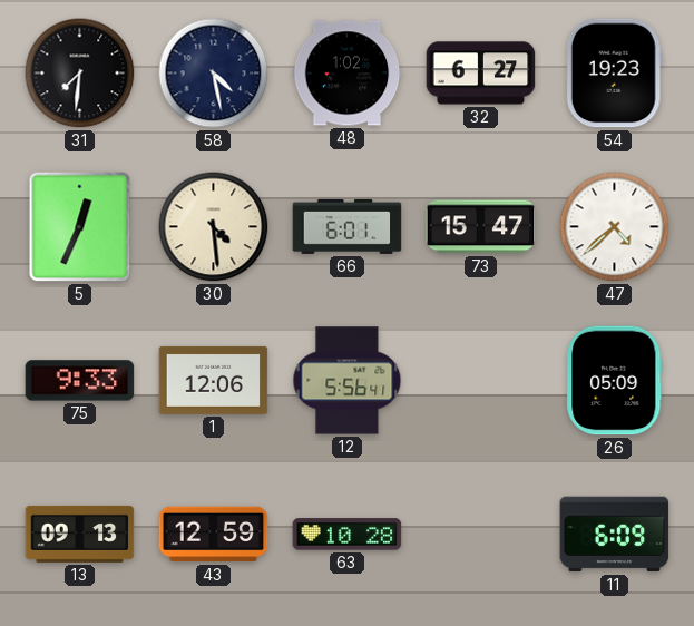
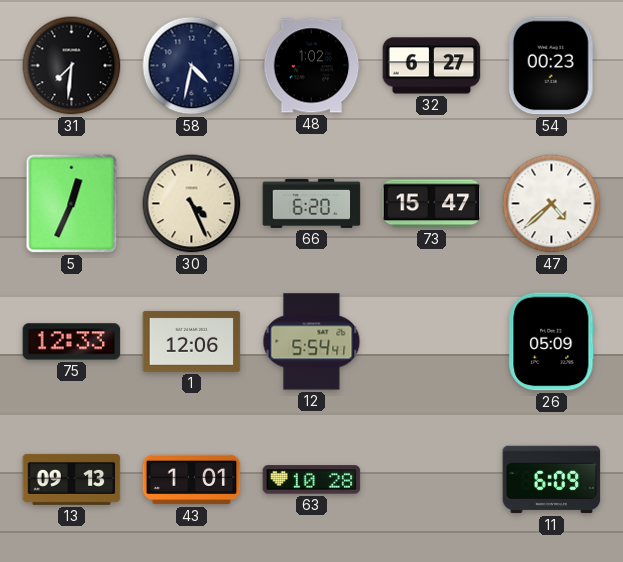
58: 4:28 -> 4:32 (192, 66)
54: 19:23 -> 00:23 (551, 66)
30: 4:29 -> 4:26 (192, 204)
66: 6:01 -> 6:20 (312, 203)
75: 9:33 -> 12:33 (72, 342)
12: 5:56 -> 5:54 (312, 342)
43: 12:59 -> 1:01 (192, 480)
